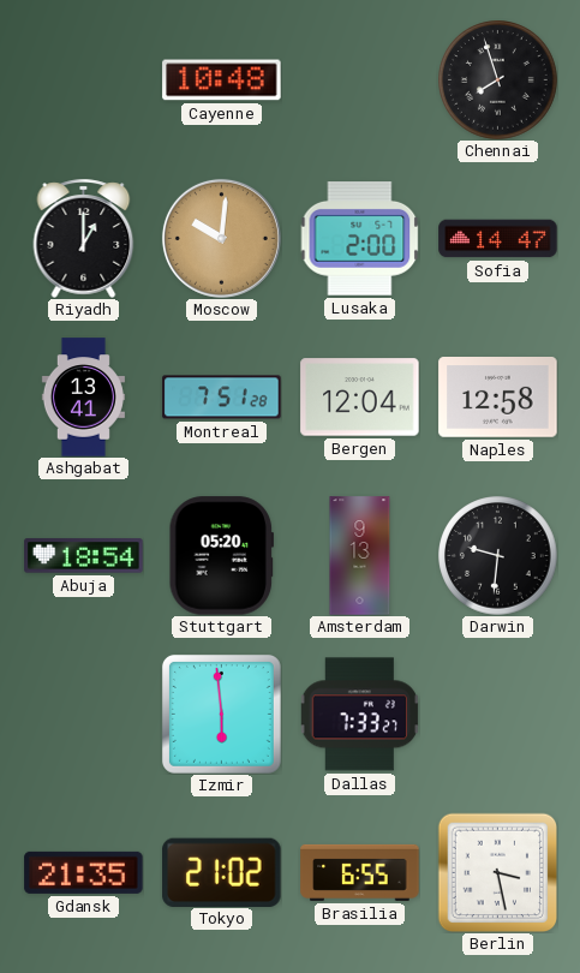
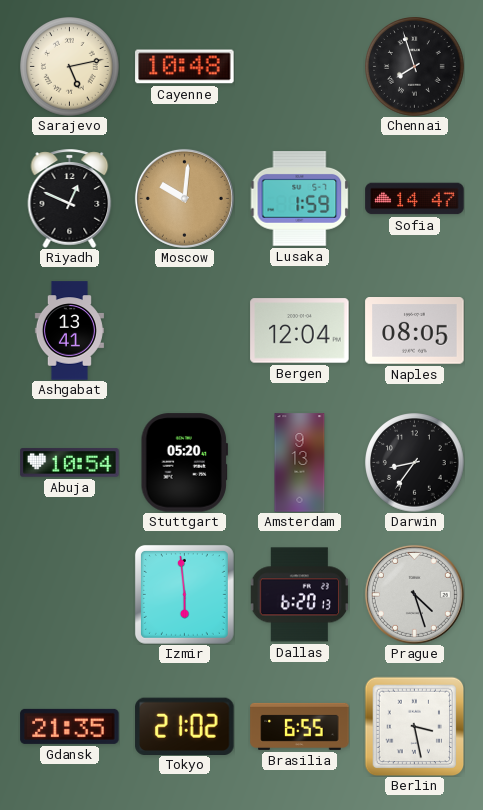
Sarajevo: none -> 5:13 (70, 67)
Riyadh: 1:00 -> 12:49 (70, 198)
Lusaka: 2:00 -> 1:59 (299, 199)
Montreal: 7:51 -> none (222, 398)
Naples: 12:58 -> 08:05 (415, 331)
Abuja: 18:54 -> 10:54 (70, 463)
Darwin: 9:31 -> 8:36 (415, 463)
Dallas: 7:33 -> 6:20 (299, 595)
Prague: none -> 4:27 (414, 594)
